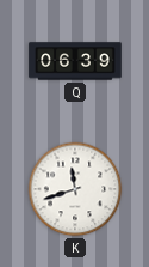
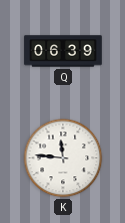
K: 11:42 -> 11:46 (63, 158)
